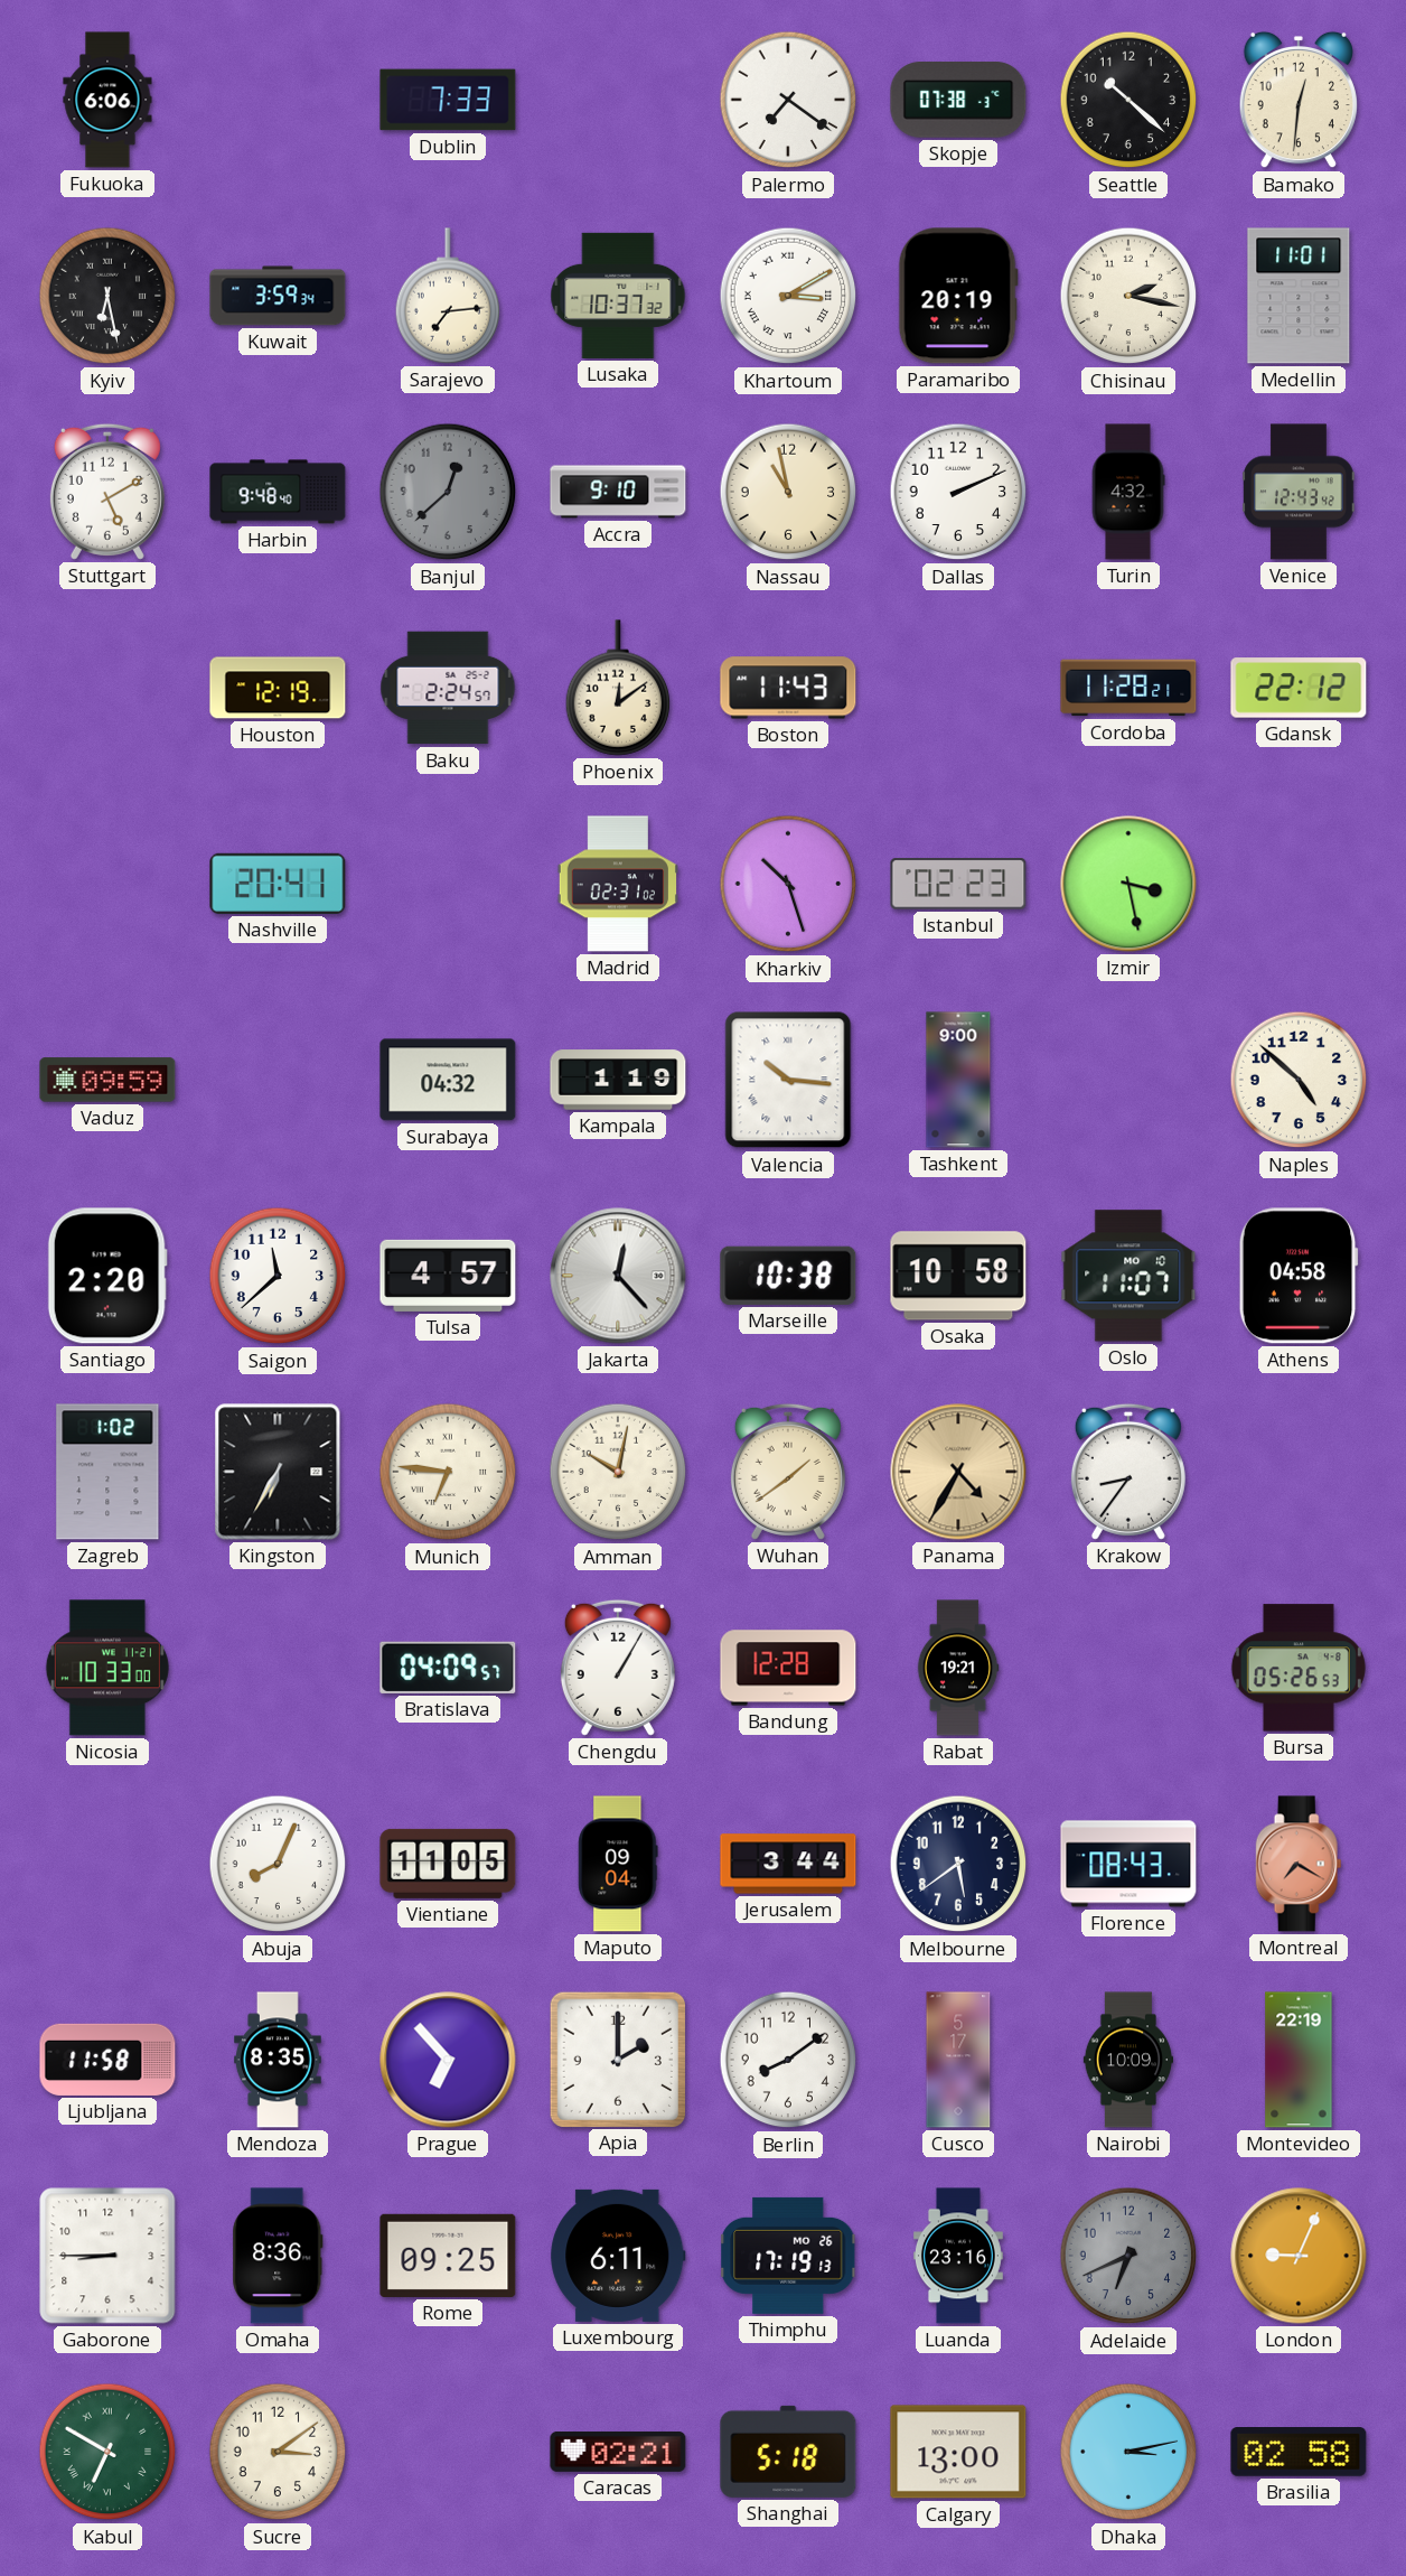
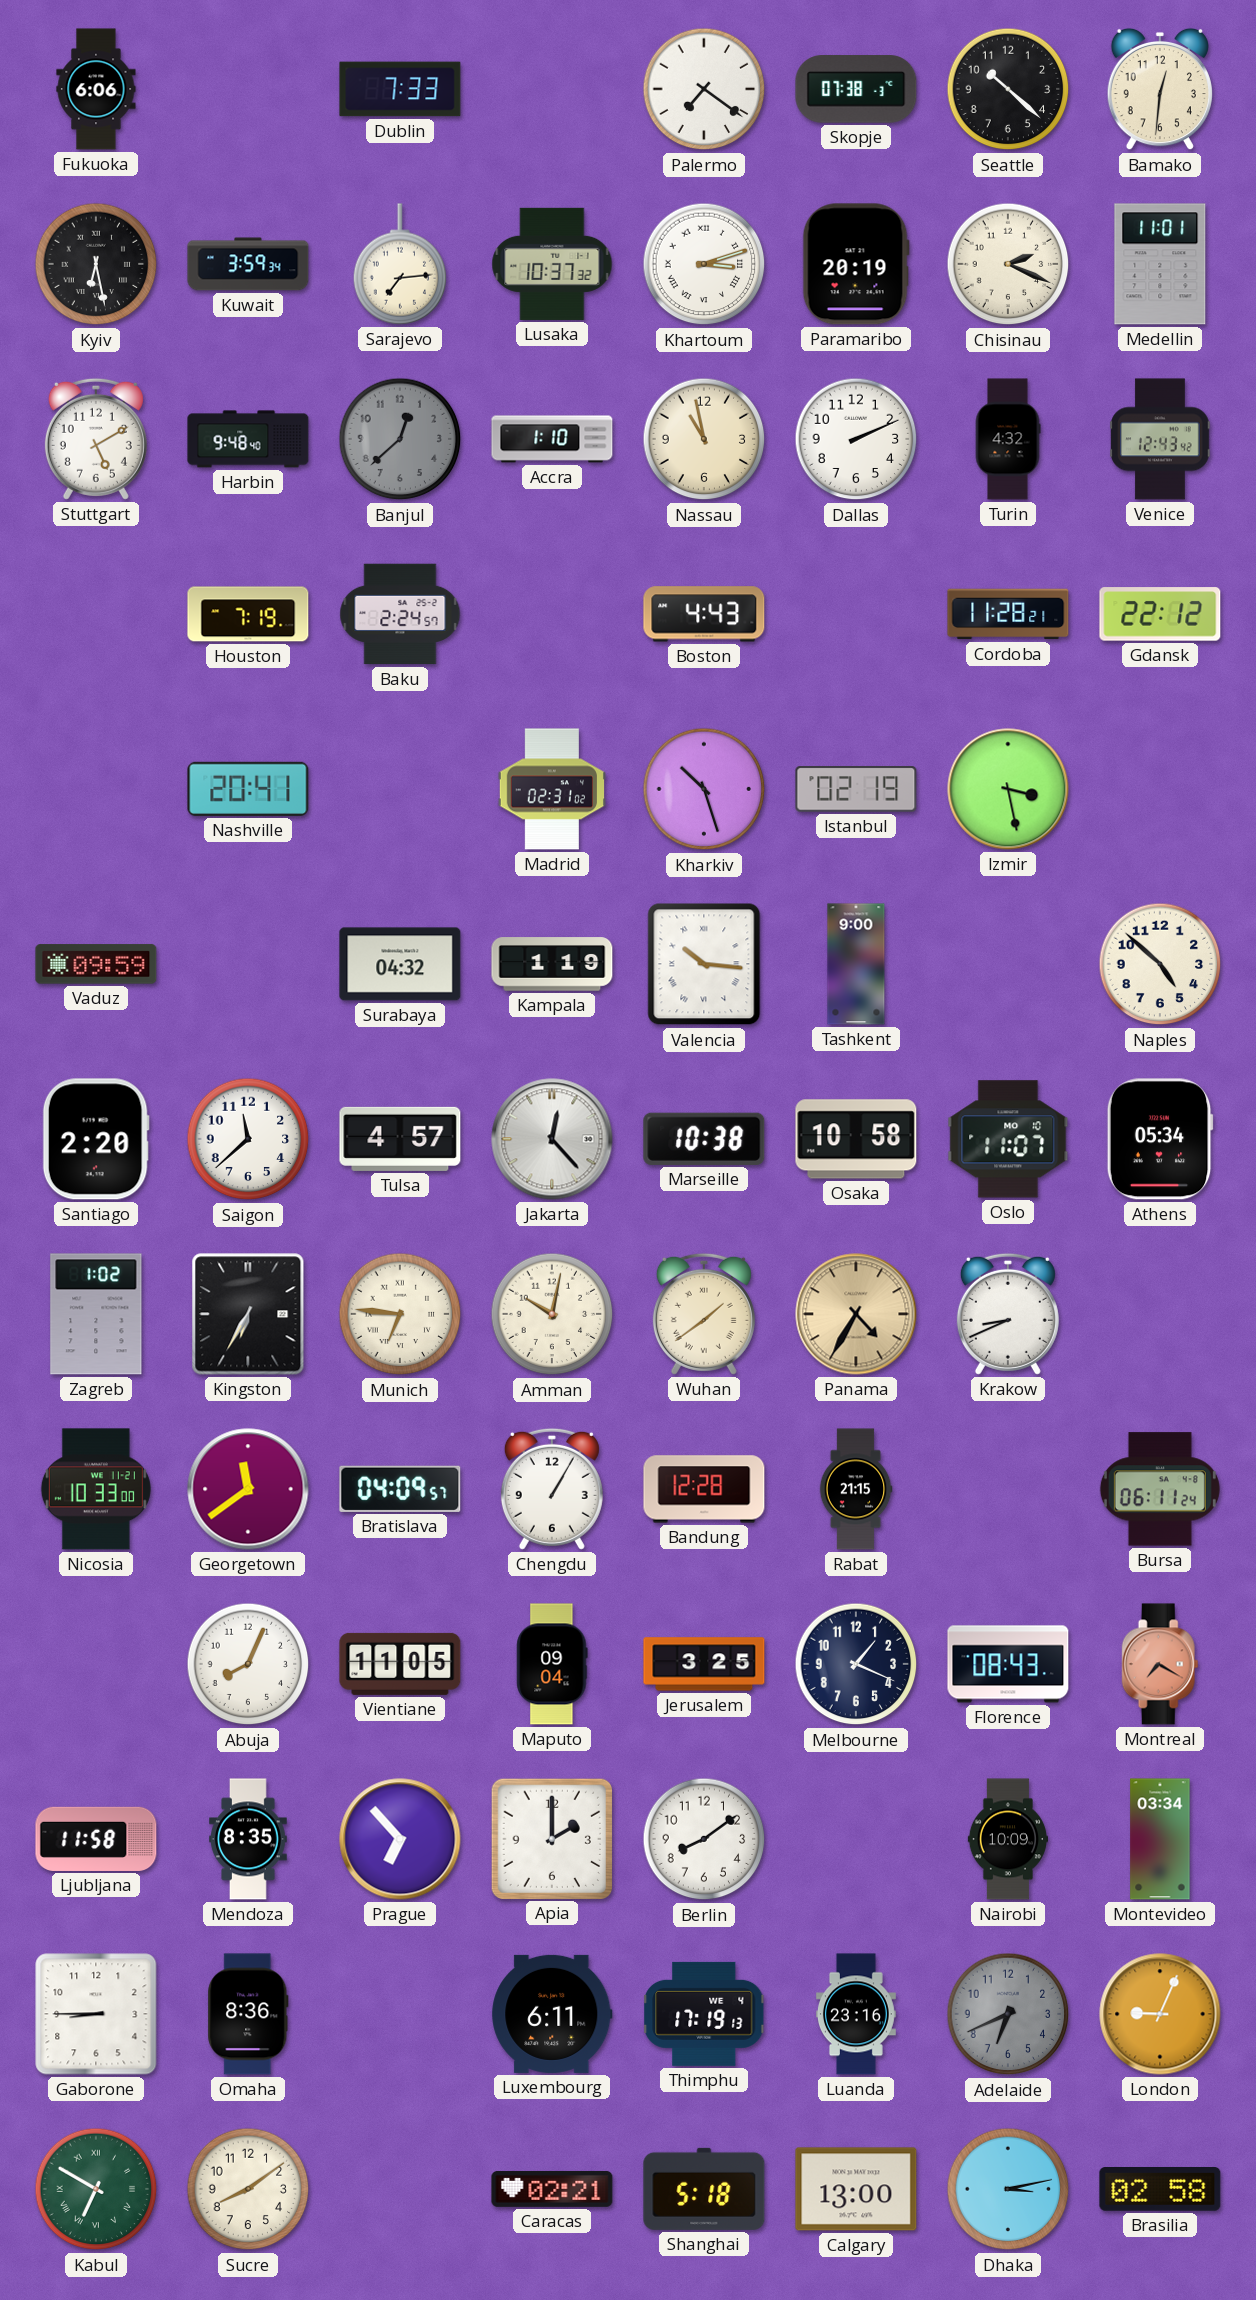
Khartoum: 3:10 -> 3:12 (704, 264)
Chisinau: 2:17 -> 2:19 (1008, 264)
Accra: 9:10 -> 1:10 (552, 439)
Houston: 12:19 -> 7:19 (248, 614)
Phoenix: 12:09 -> none (618, 688)
Boston: 11:43 -> 4:43 (704, 614)
Istanbul: 02:23 -> 02:19 (856, 789)
Athens: 04:58 -> 05:34 (1160, 1139)
Krakow: 8:36 -> 8:41 (1008, 1314)
Georgetown: none -> 11:39 (248, 1489)
Rabat: 19:21 -> 21:15 (856, 1489)
Bursa: 05:26 -> 06:11 (1160, 1489)
Jerusalem: 3:44 -> 3:25 (704, 1664)
Melbourne: 5:39 -> 1:19 (856, 1664)
Cusco: 5:17 -> none (958, 2060)
Montevideo: 22:19 -> 03:34 (1160, 1839)
Rome: 09:25 -> none (448, 2256)
Thimphu date: MO 26 -> WE 4 (704, 2014)
Sucre: 3:09 -> 8:09 (248, 2189)
